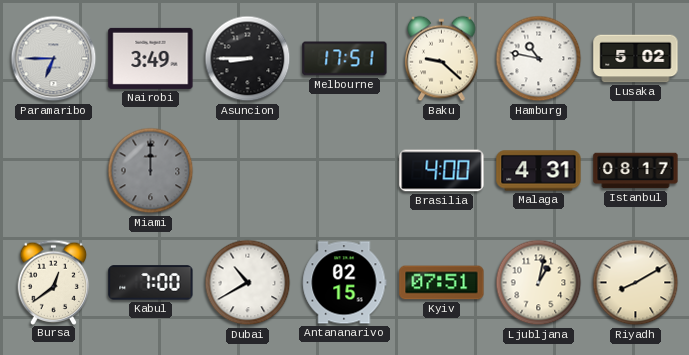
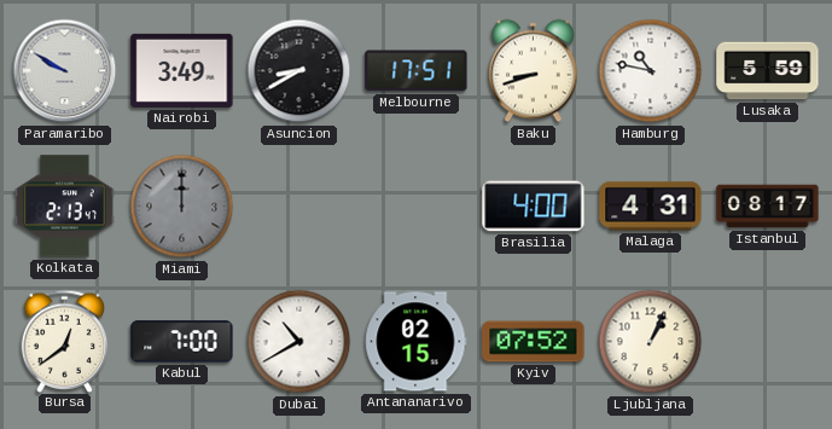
Paramaribo: 6:45 -> 9:50 (65, 71)
Asuncion: 8:45 -> 8:40 (299, 71)
Baku: 9:22 -> 8:42 (534, 71)
Lusaka: 5:02 -> 5:59 (768, 71)
Kolkata: none -> 2:13 (65, 207)
Kyiv: 07:51 -> 07:52 (534, 342)
Ljubljana: 1:02 -> 1:04 (651, 342)
Riyadh: 8:10 -> none (636, 283)
